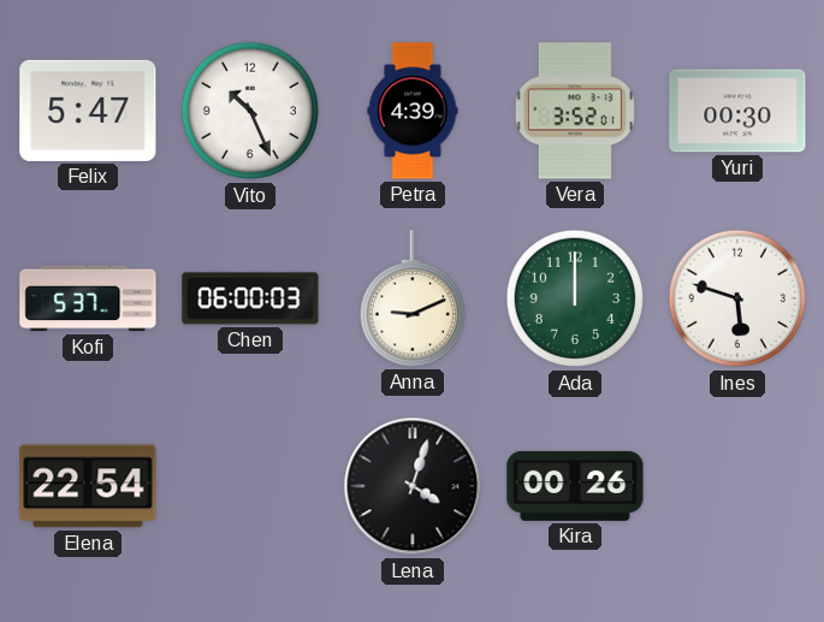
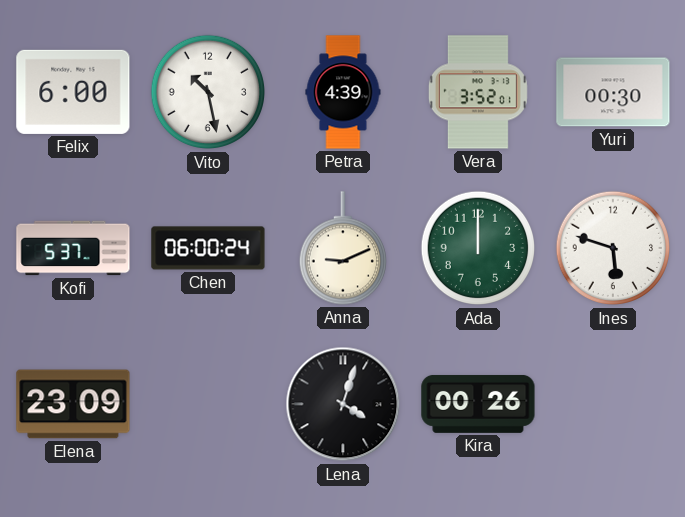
Felix: 5:47 -> 6:00 (73, 92)
Vito: 10:26 -> 10:28 (208, 92)
Chen: 06:00:03 -> 06:00:24 (208, 248)
Elena: 22:54 -> 23:09 (73, 404)
